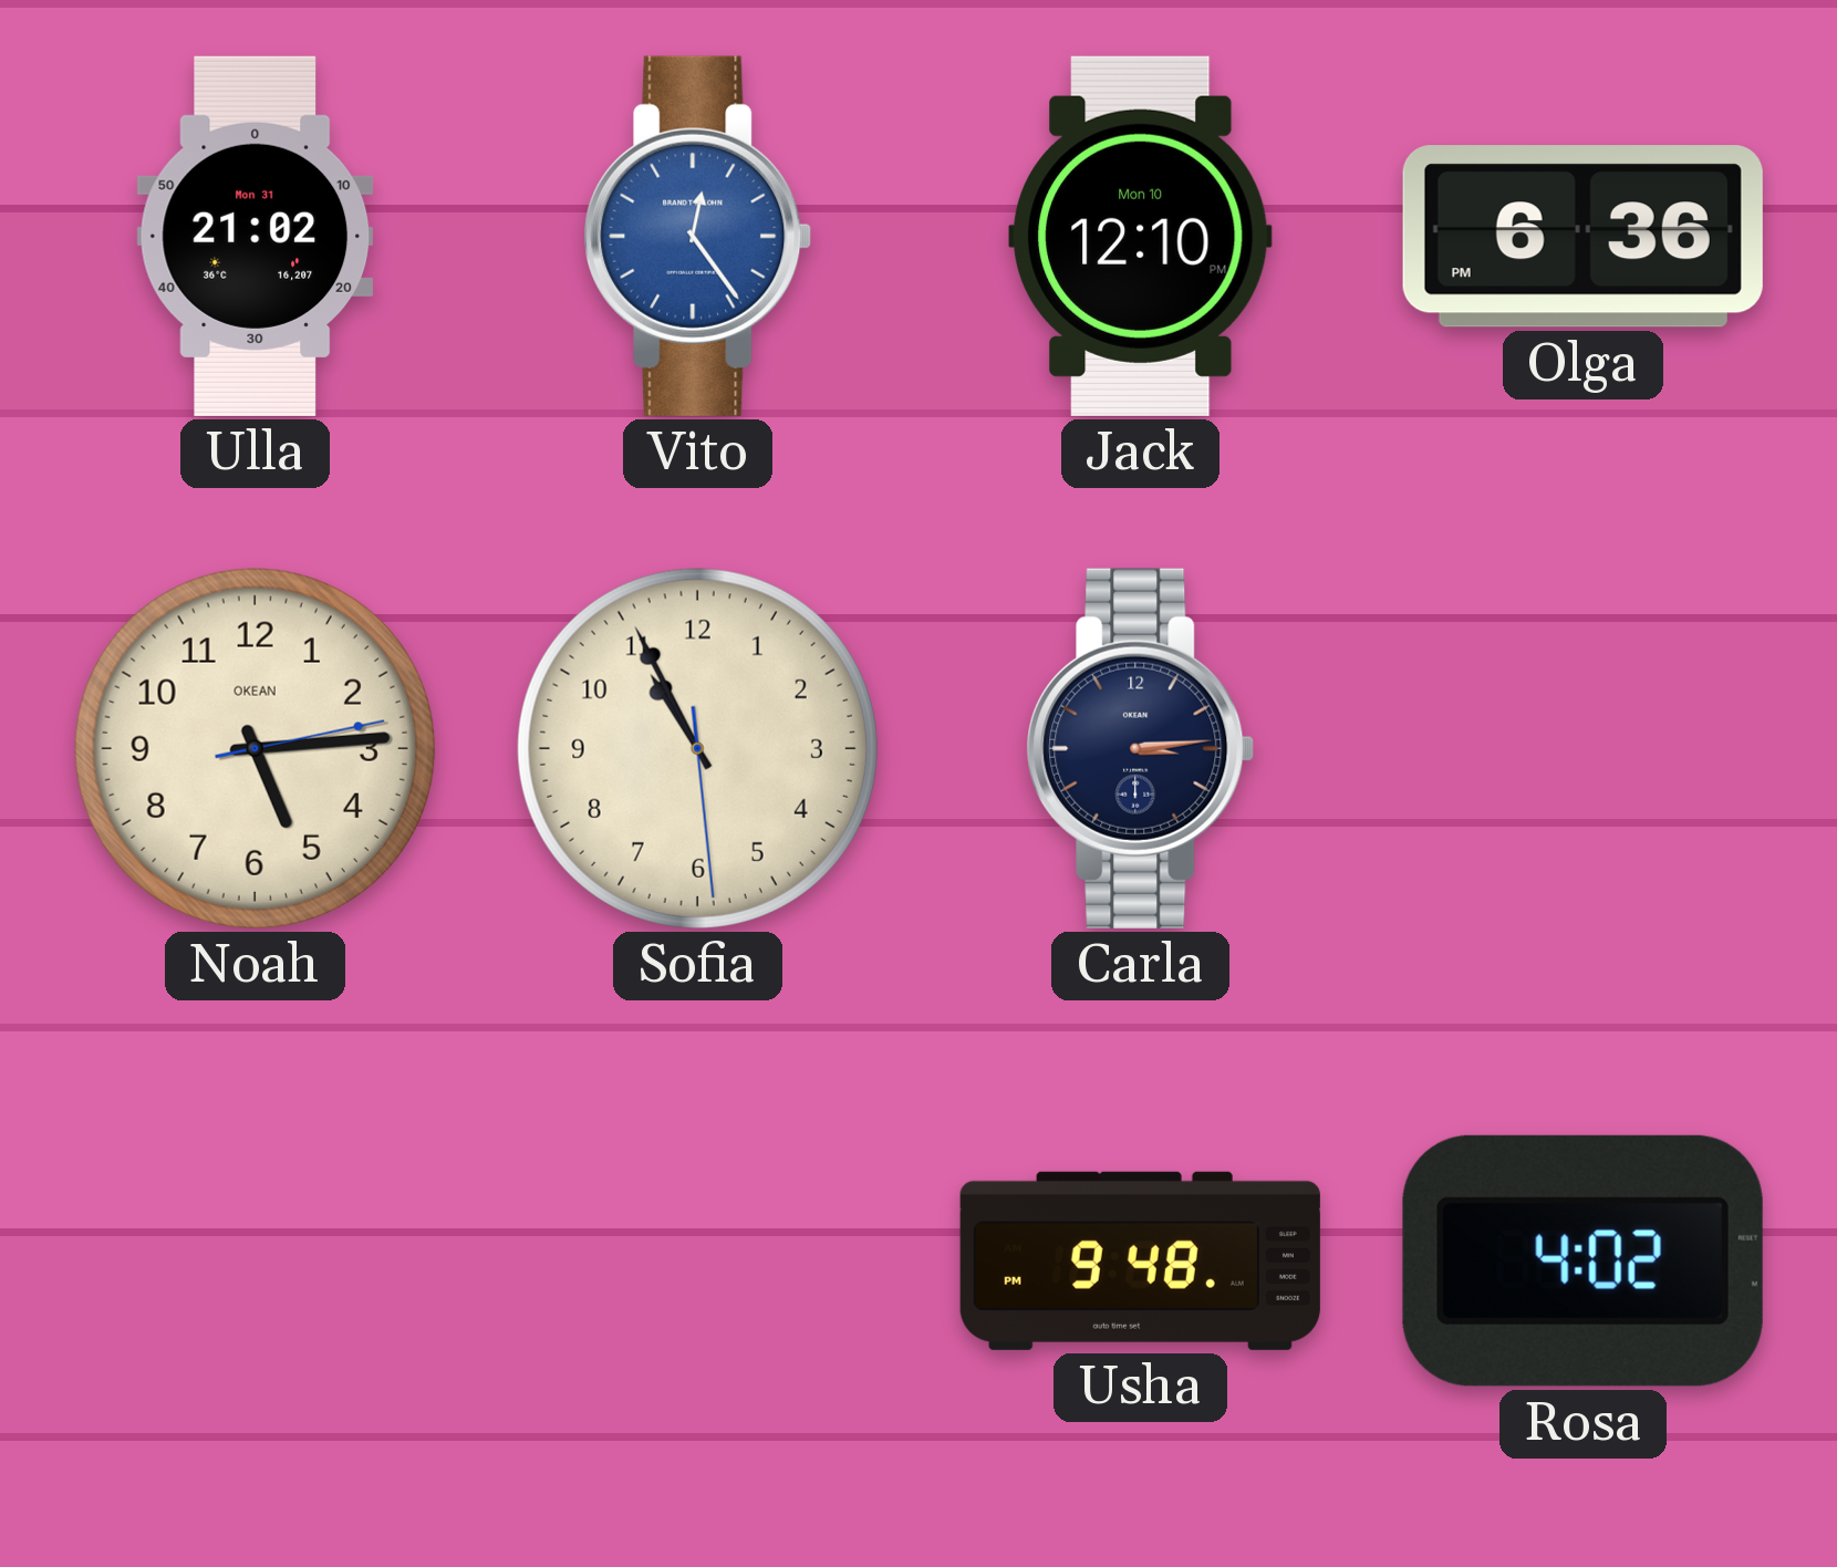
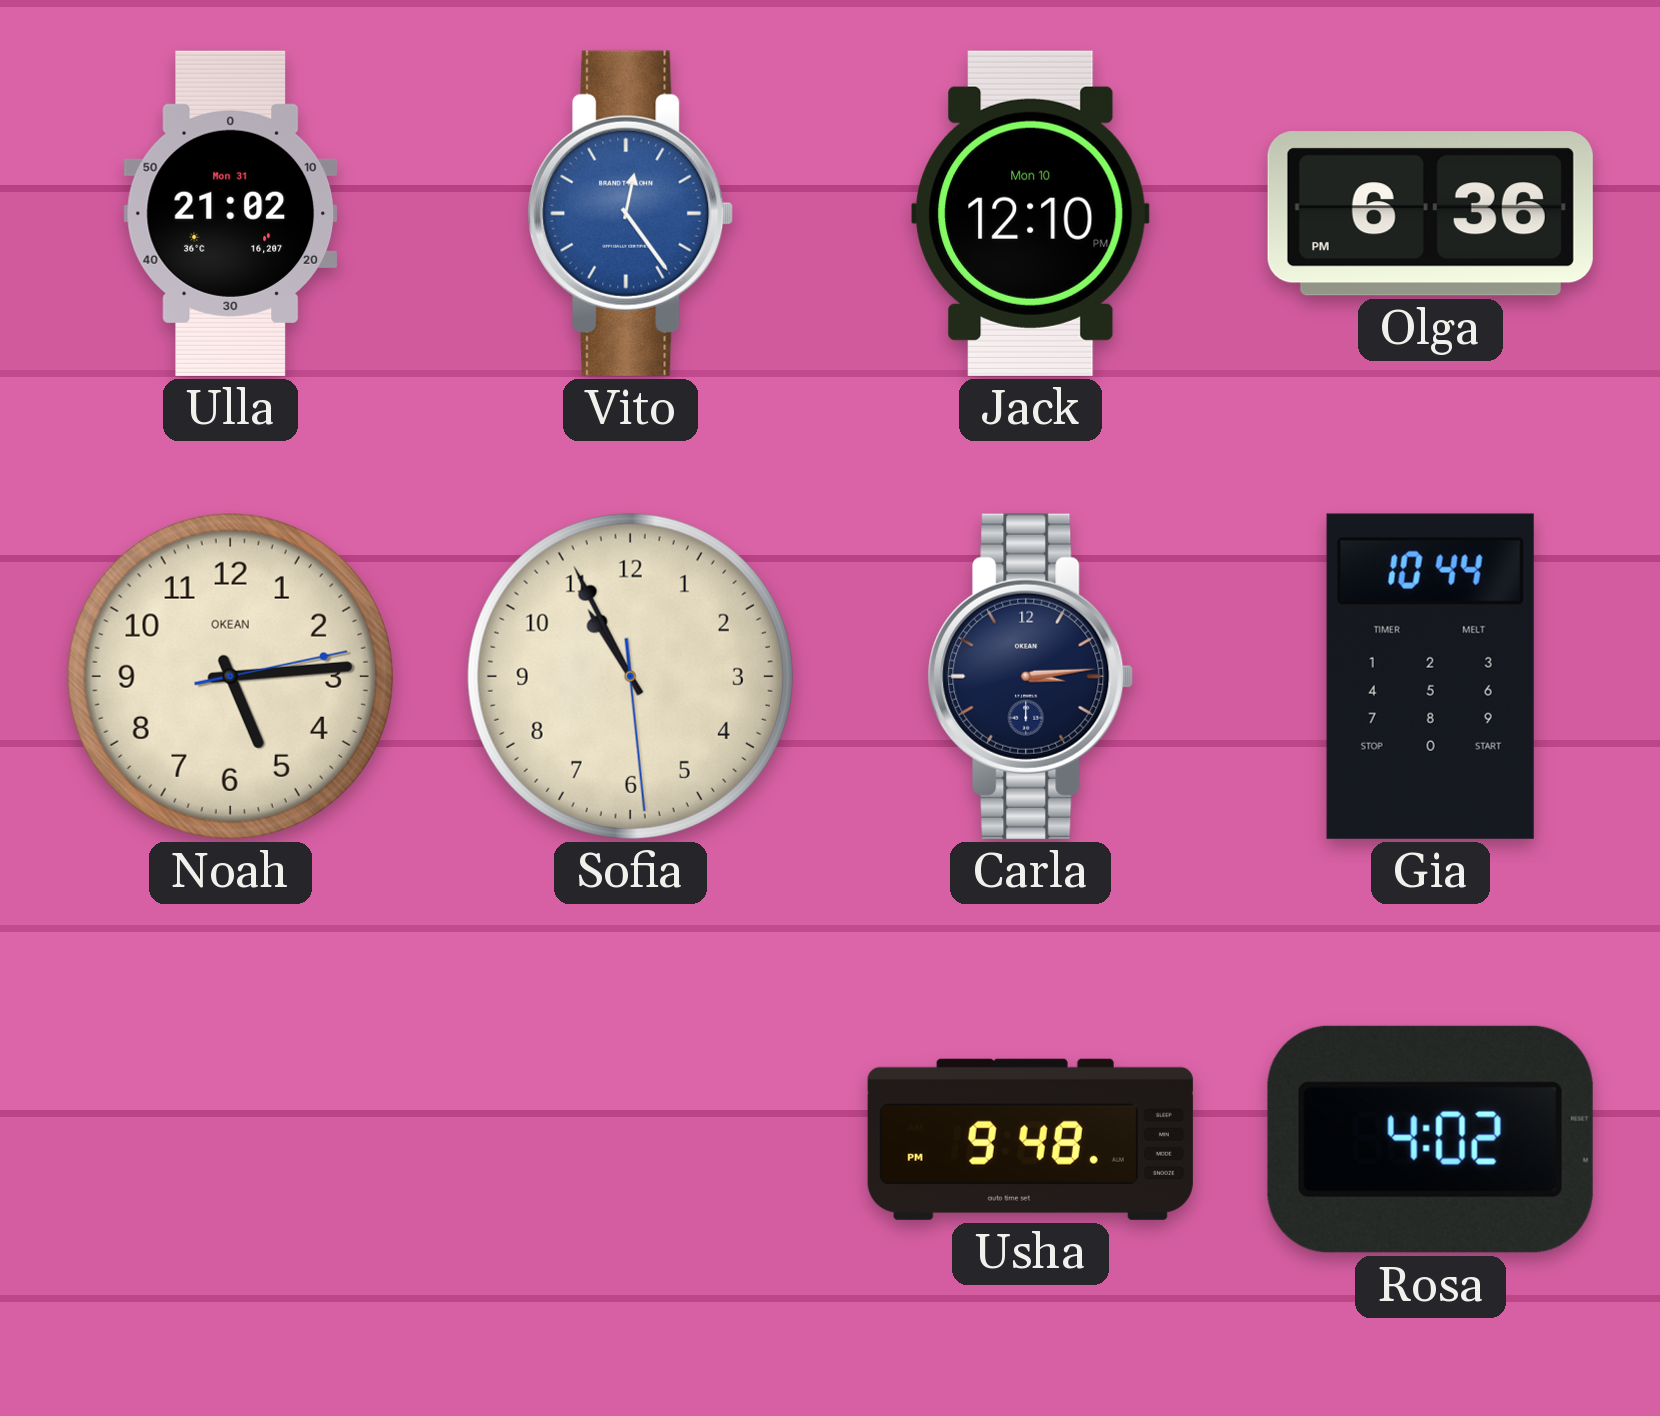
Gia: none -> 10:44 (1430, 676)
